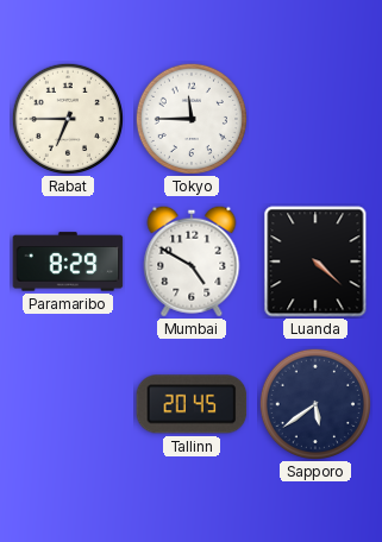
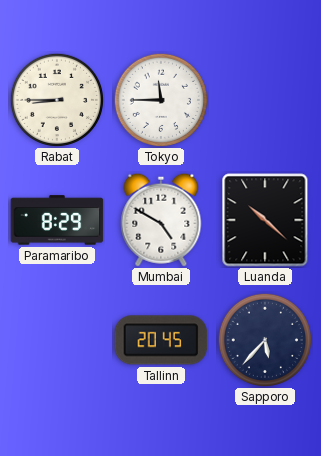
Rabat: 6:45 -> 8:45 (56, 99)
Luanda: 4:22 -> 10:22 (265, 220)
Sapporo: 5:39 -> 5:37 (264, 339)
